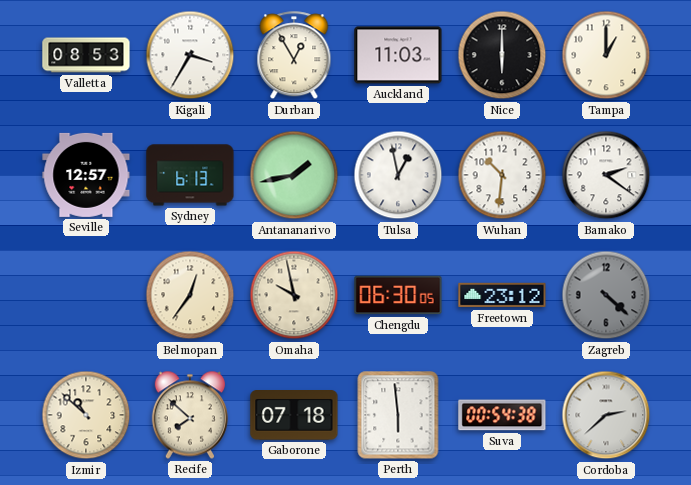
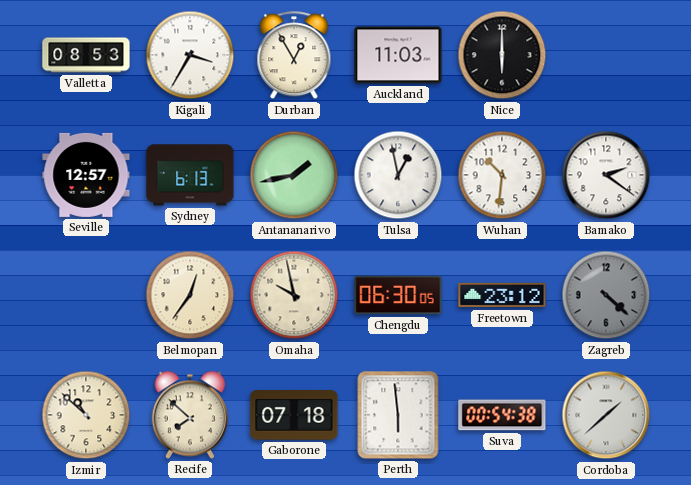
Tampa: 1:00 -> none (606, 55)
Cordoba: 2:38 -> 1:38 (606, 415)
